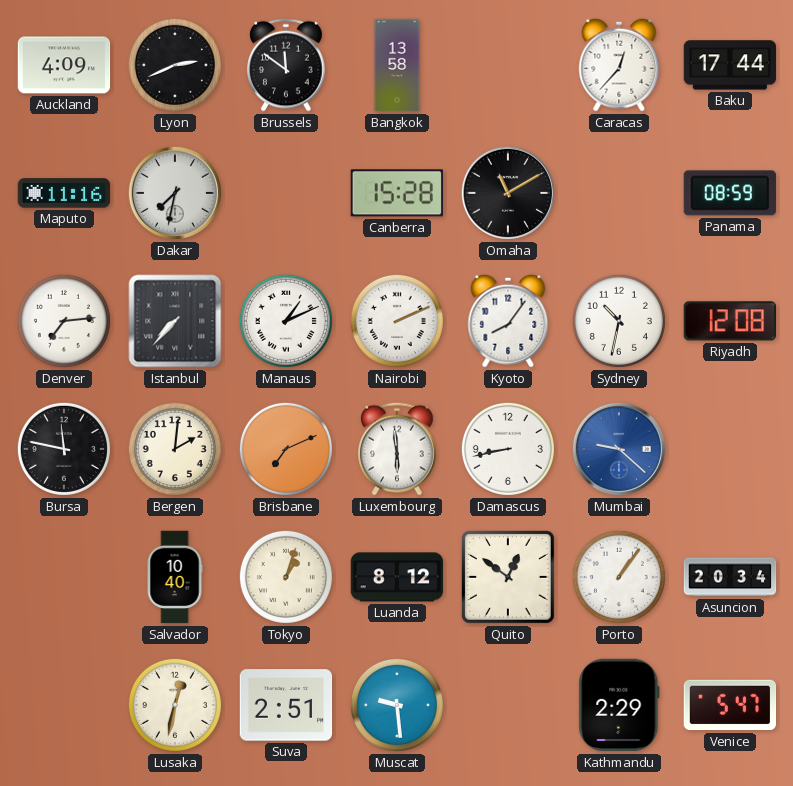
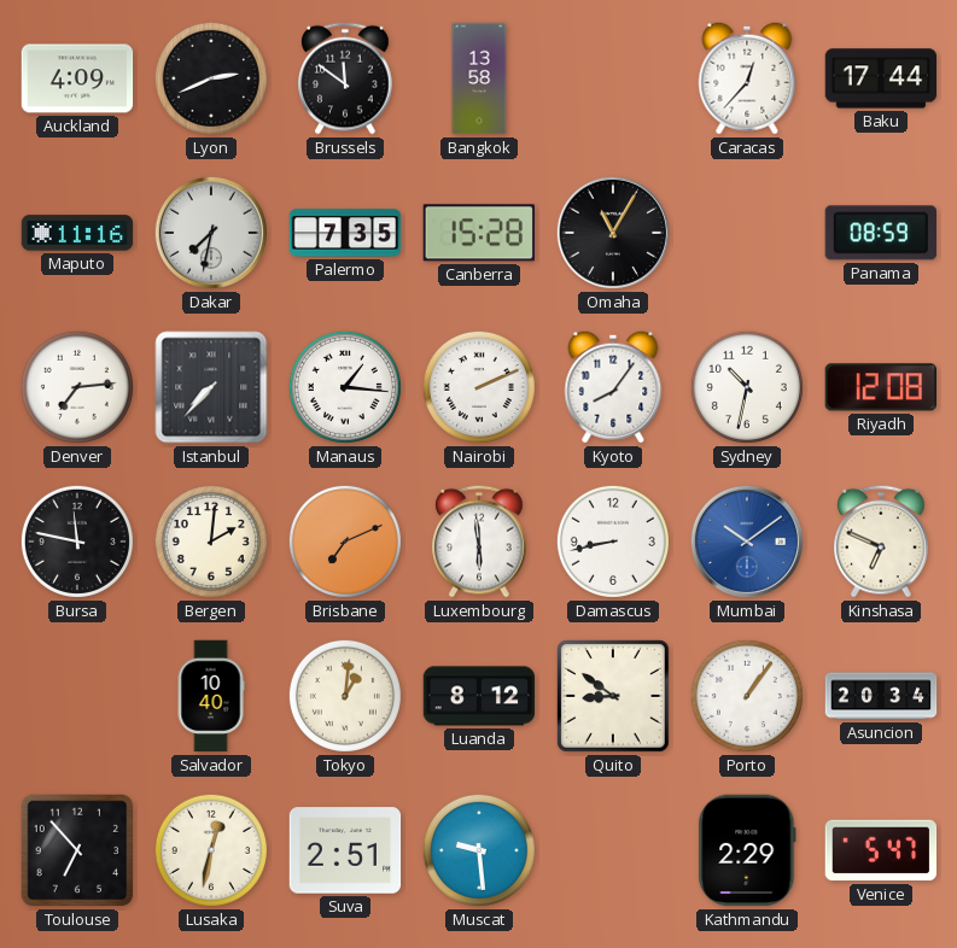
Palermo: none -> 7:35 (345, 233)
Omaha: 11:10 -> 11:05 (613, 233)
Manaus: 1:11 -> 1:16 (345, 387)
Mumbai: 9:22 -> 10:09 (747, 542)
Kinshasa: none -> 6:49 (881, 542)
Tokyo: 1:03 -> 1:01 (345, 696)
Quito: 12:51 -> 8:51 (614, 697)
Toulouse: none -> 6:53 (77, 850)
